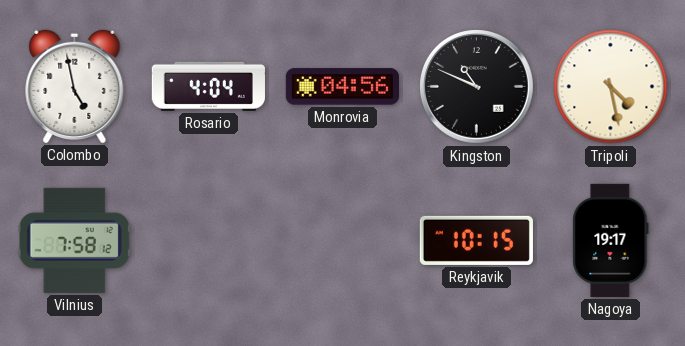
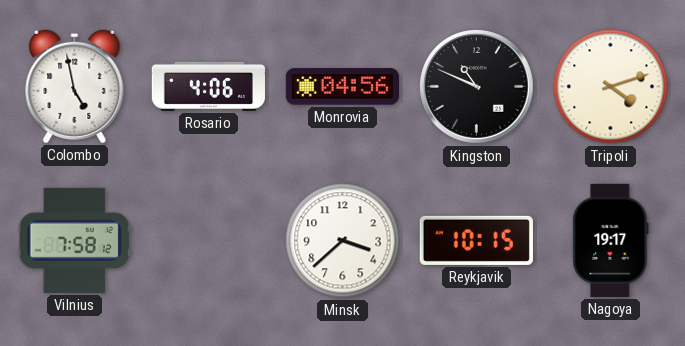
Rosario: 4:04 -> 4:06 (208, 86)
Tripoli: 4:28 -> 4:12 (611, 87)
Minsk: none -> 3:38 (343, 241)
